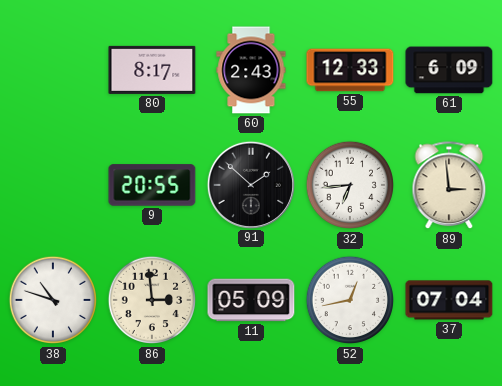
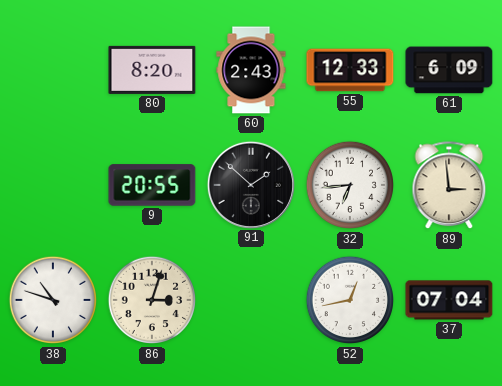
80: 8:17 -> 8:20 (152, 70)
86: 2:59 -> 3:03 (152, 300)
11: 05:09 -> none (251, 300)
